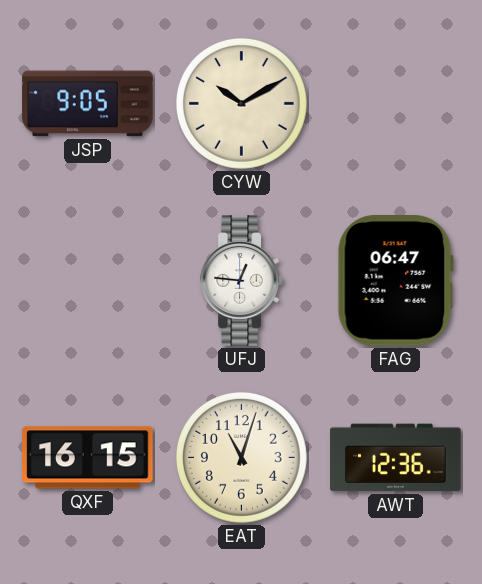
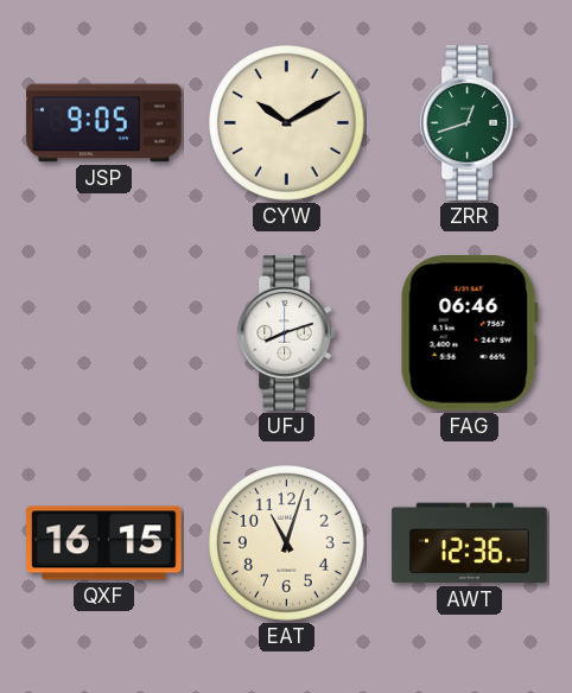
ZRR: none -> 12:42 (470, 123)
UFJ: 12:46 -> 8:12 (287, 333)
FAG: 06:47 -> 06:46 (469, 333)
